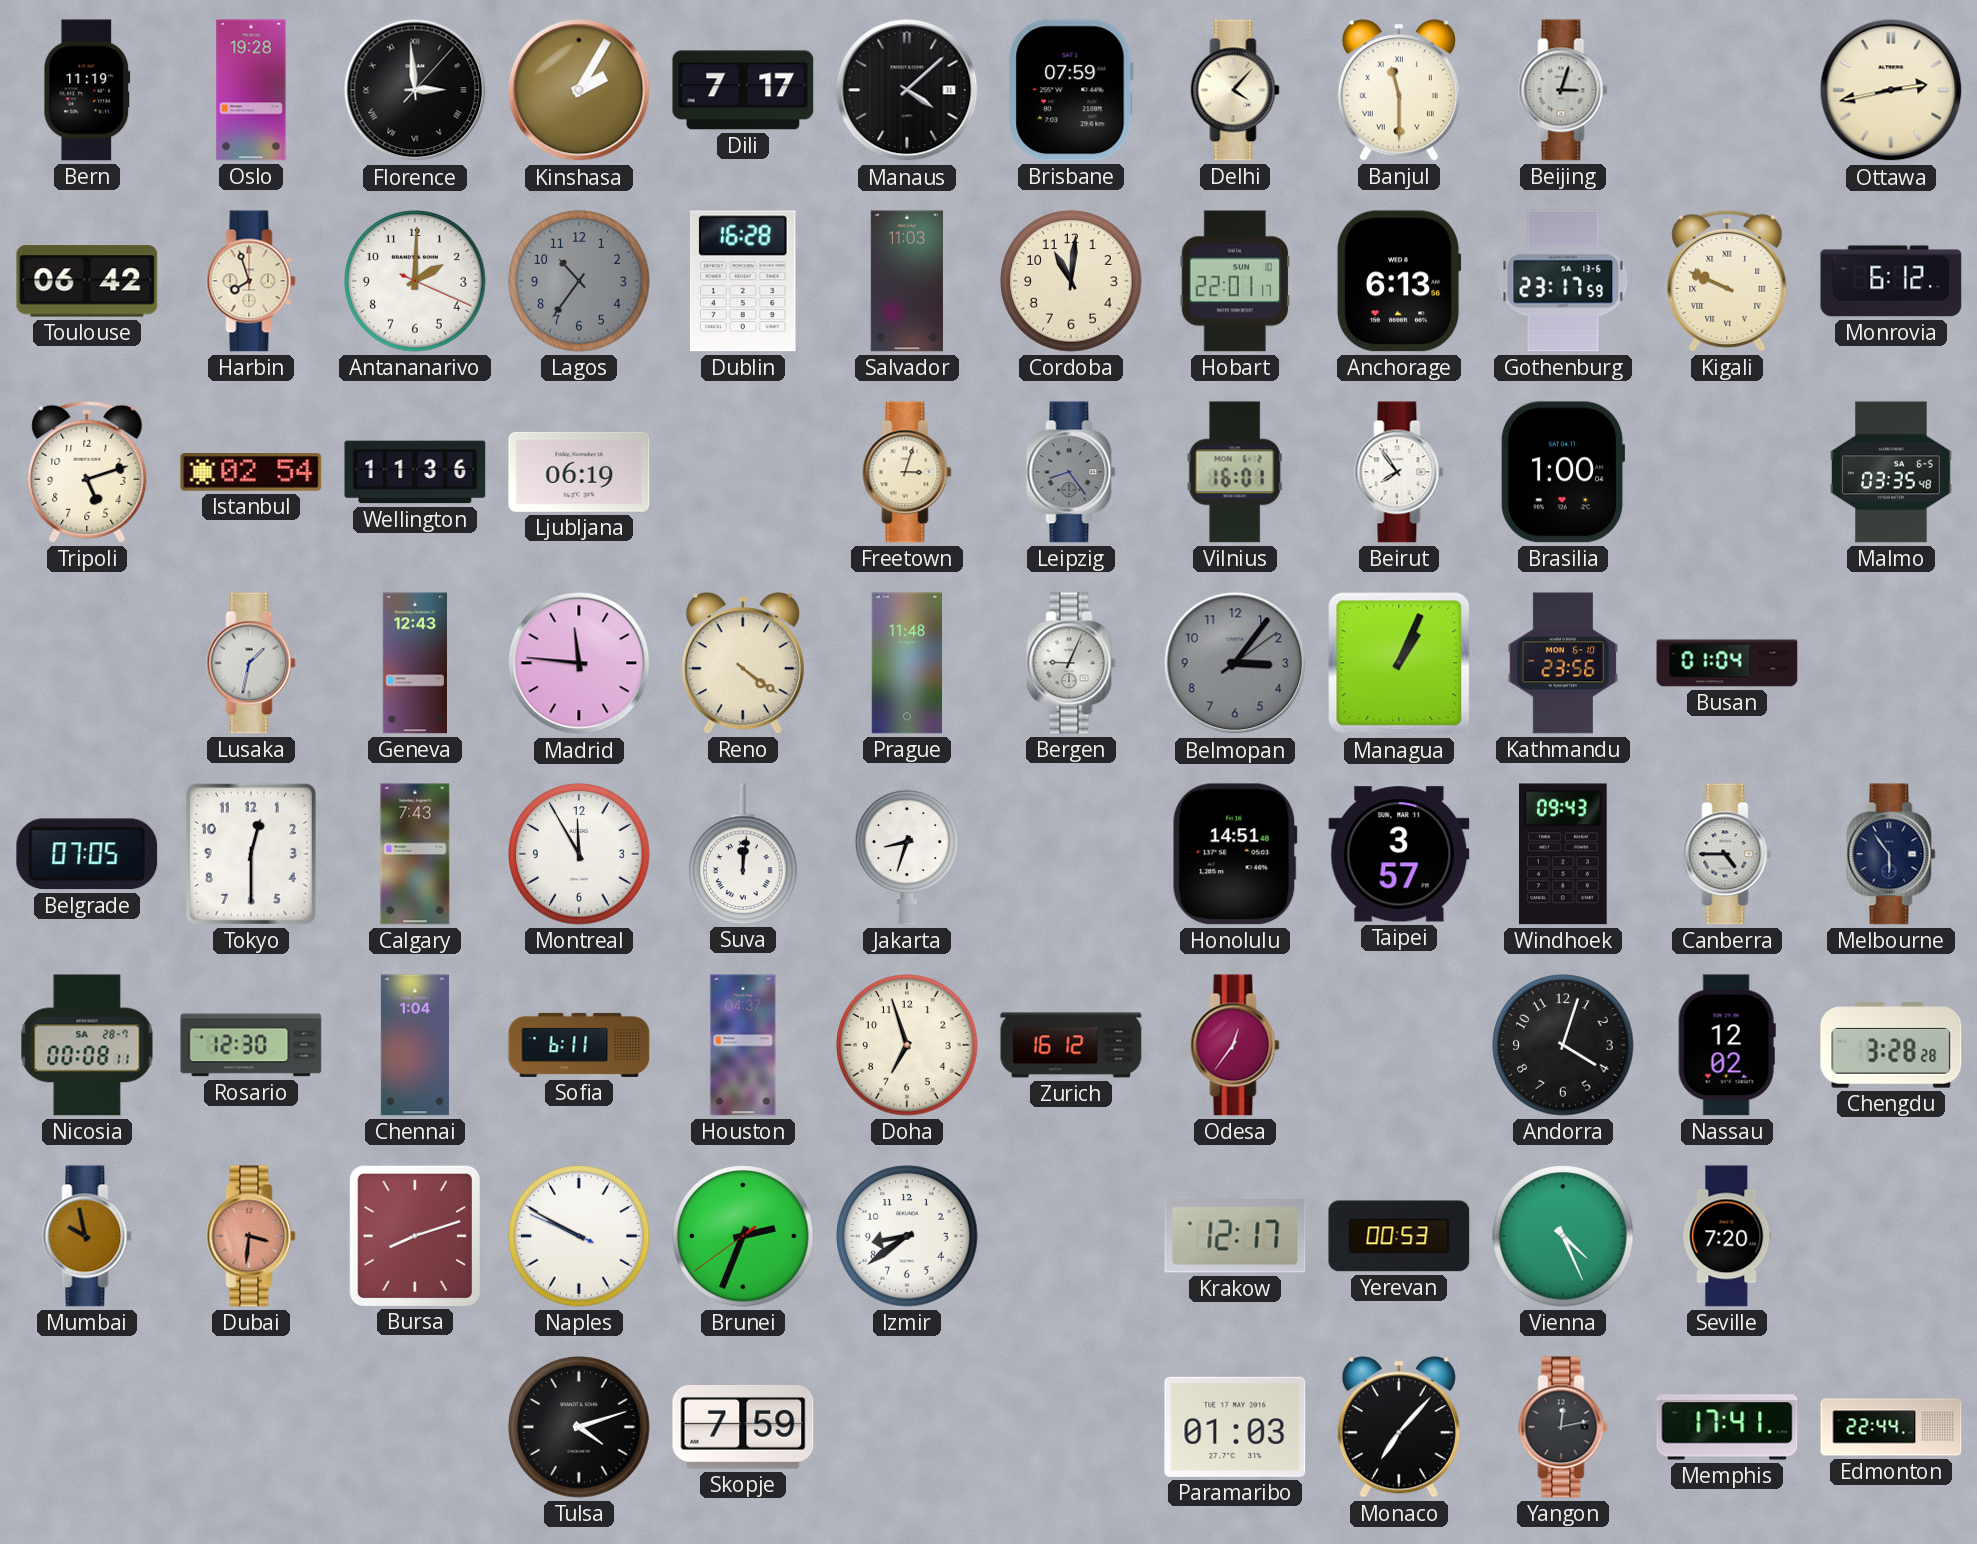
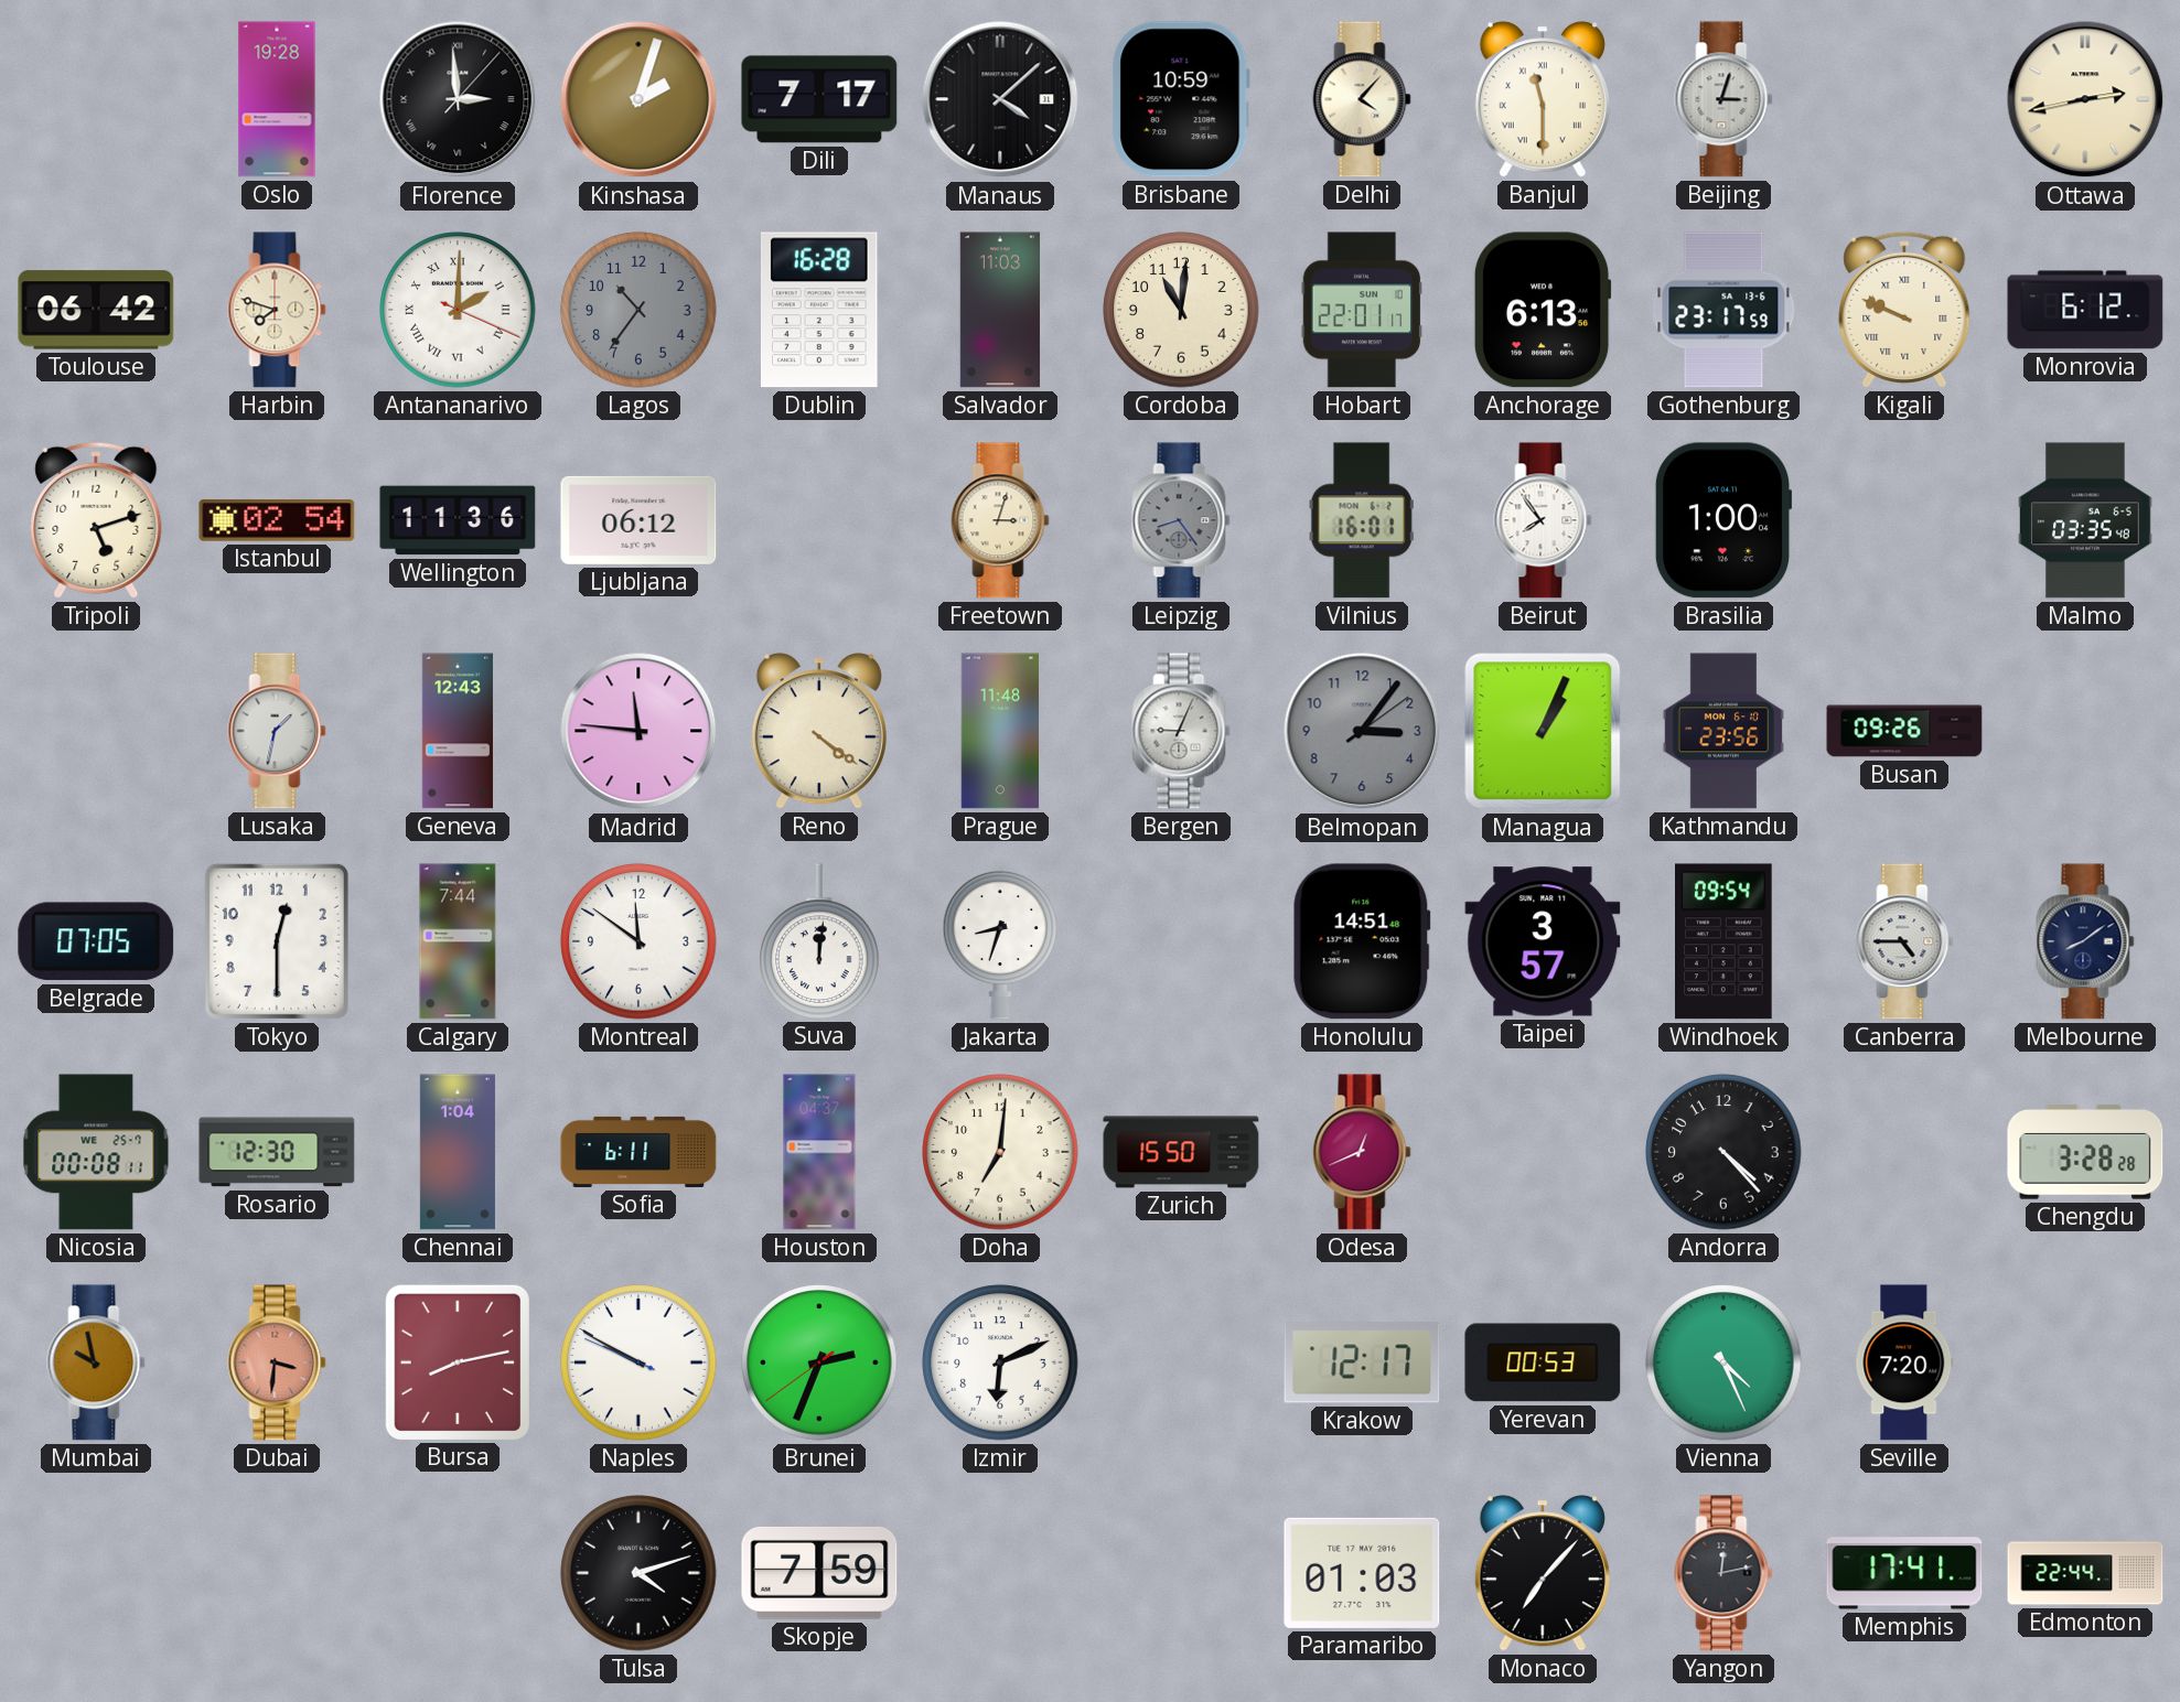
Bern: 11:19 -> none (87, 90)
Kinshasa: 2:05 -> 2:03 (638, 99)
Brisbane: 07:59 -> 10:59 (1181, 99)
Harbin: 7:57 -> 7:48 (277, 310)
Antananarivo numerals: Arabic -> Roman (458, 310)
Ljubljana: 06:19 -> 06:12 (638, 520)
Busan: 01:04 -> 09:26 (1904, 731)
Calgary: 7:43 -> 7:44 (458, 941)
Montreal: 11:55 -> 11:51 (638, 941)
Windhoek: 09:43 -> 09:54 (1723, 941)
Melbourne: 5:54 -> 8:09 (2085, 941)
Nicosia date: SA 28-7 -> WE 25-7 (96, 1152)
Doha: 6:57 -> 7:01 (1000, 1152)
Zurich: 16:12 -> 15:50 (1181, 1152)
Odesa: 12:36 -> 12:41 (1362, 1152)
Andorra: 4:03 -> 4:23 (1723, 1152)
Nassau: 12:02 -> none (1727, 1045)
Bursa: 8:12 -> 8:13 (458, 1361)
Izmir: 8:39 -> 6:11 (1000, 1362)
